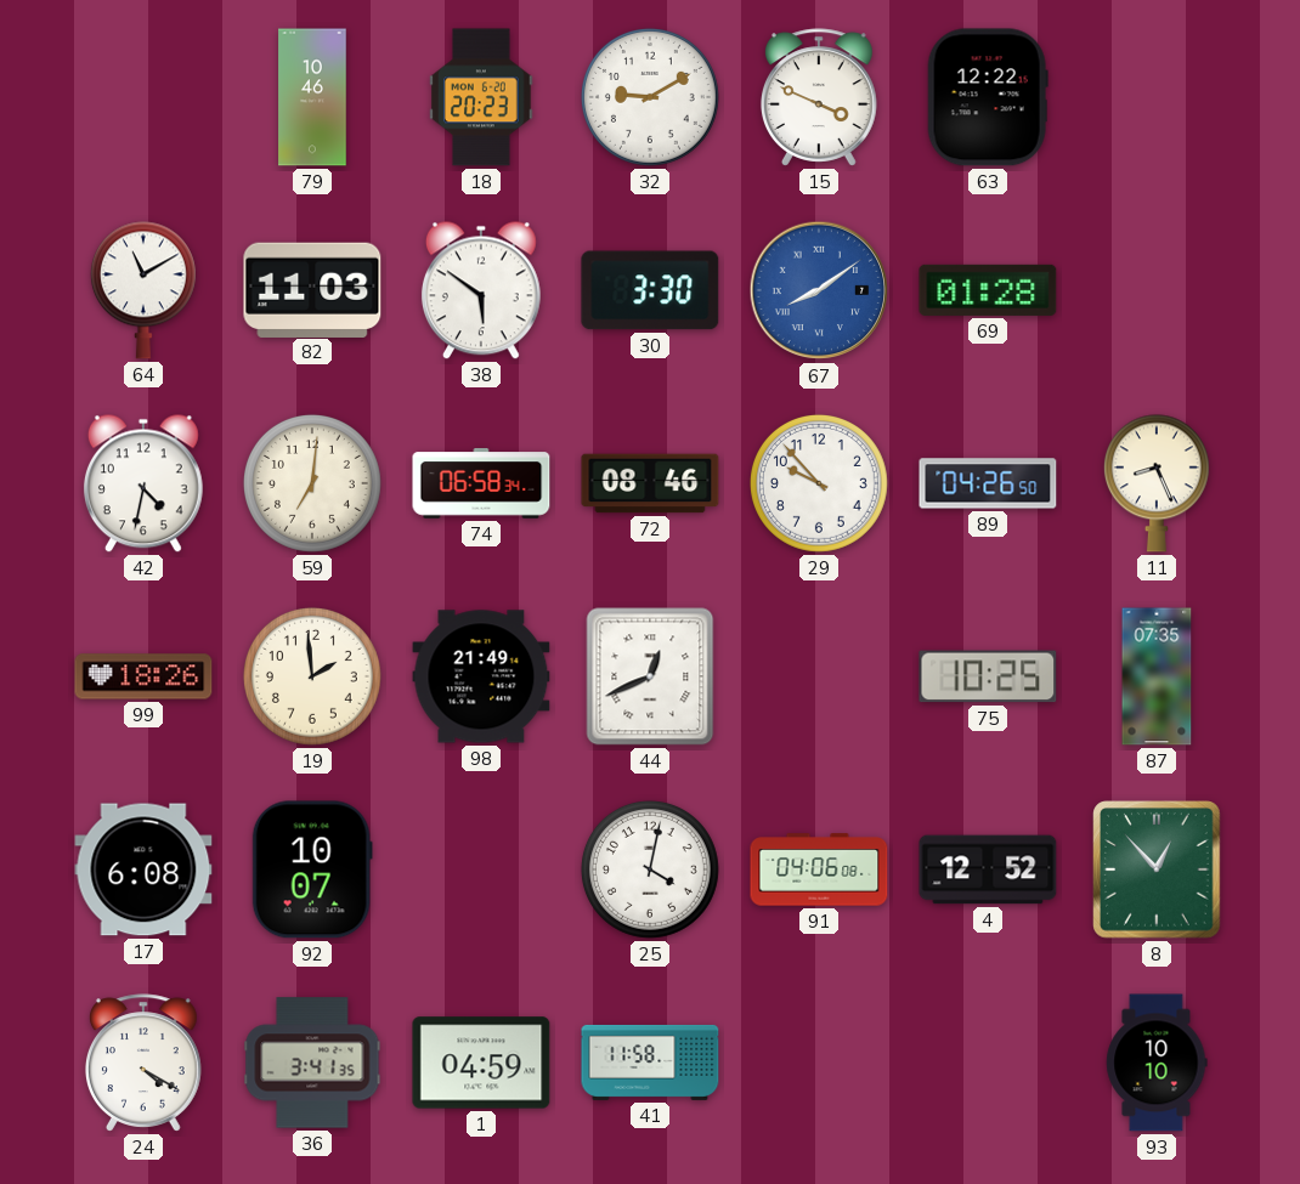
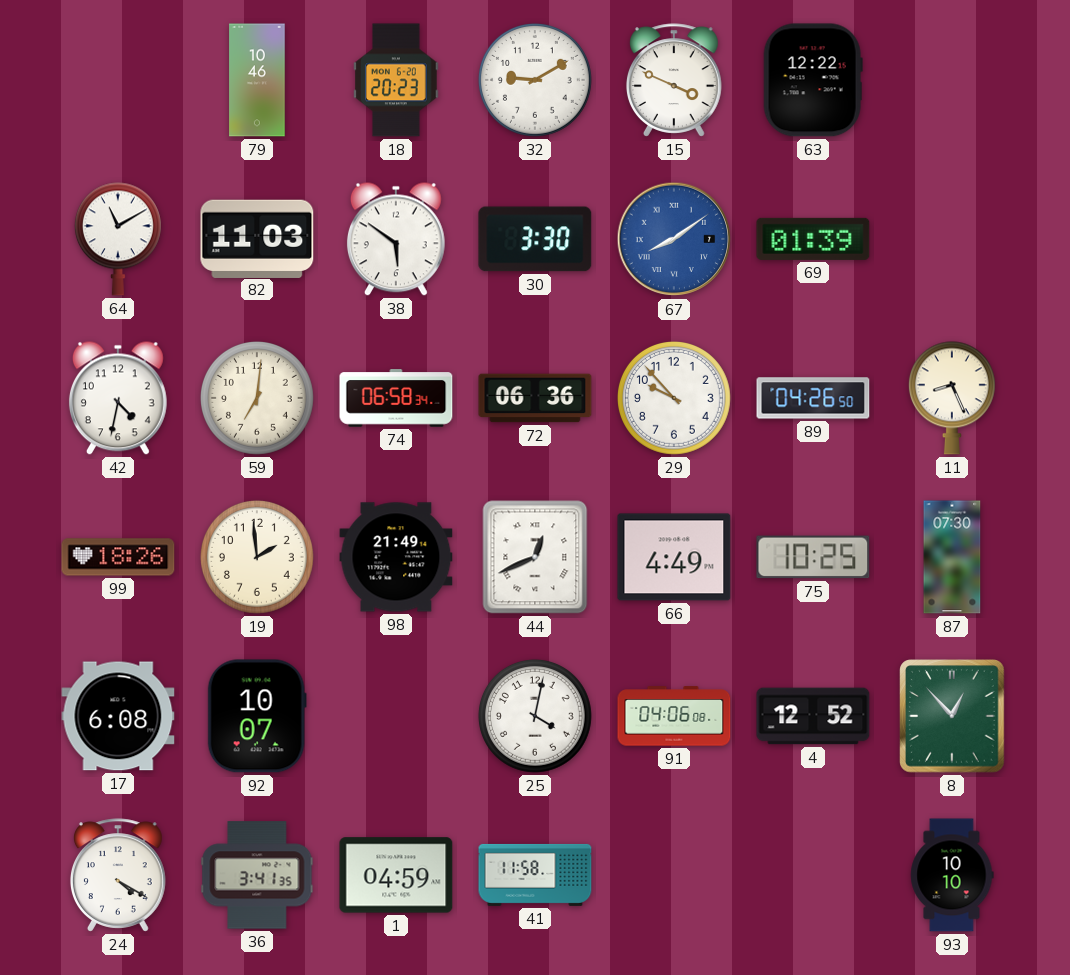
69: 01:28 -> 01:39 (813, 239)
72: 08:46 -> 06:36 (535, 398)
66: none -> 4:49 (674, 557)
87: 07:35 -> 07:30 (952, 557)
